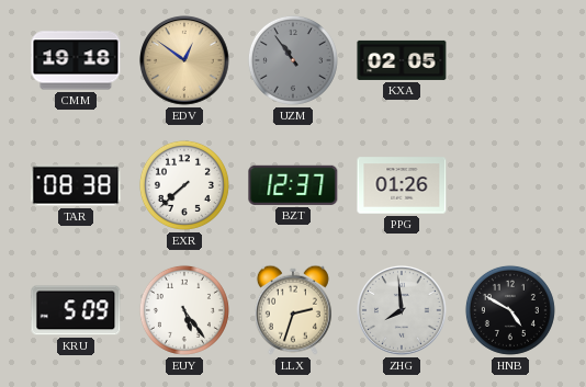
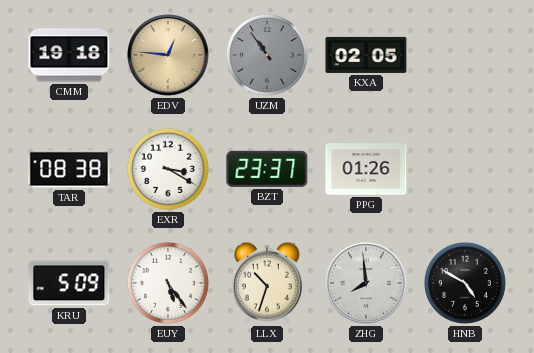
EDV: 12:51 -> 12:46 (169, 56)
EXR: 7:38 -> 3:20 (168, 169)
BZT: 12:37 -> 23:37 (267, 169)
LLX: 2:33 -> 10:33 (267, 283)
